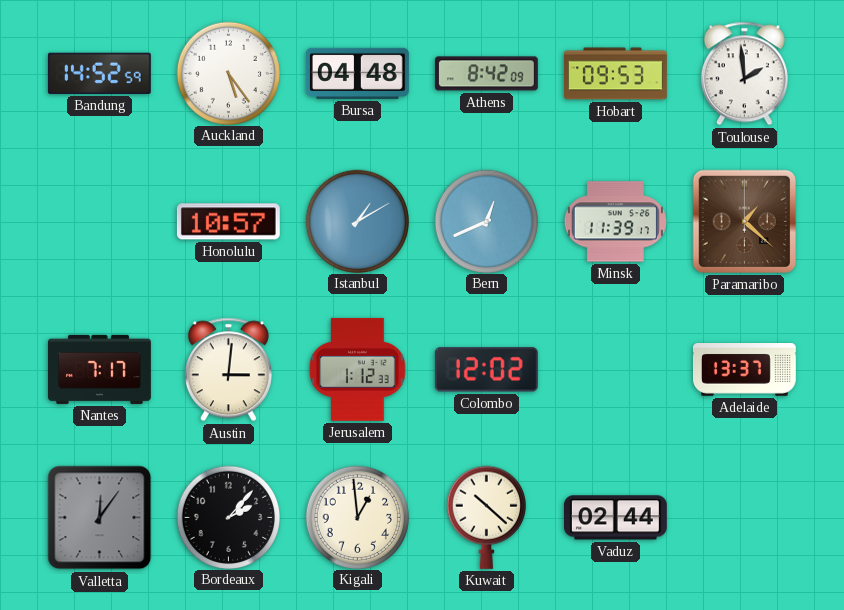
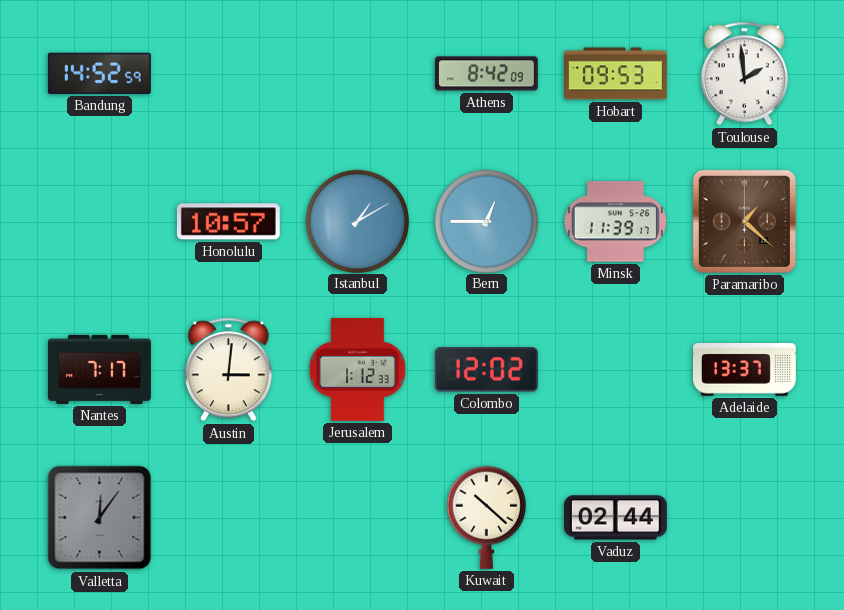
Auckland: 5:24 -> none (228, 73)
Bursa: 04:48 -> none (357, 73)
Bern: 12:41 -> 12:45 (486, 221)
Bordeaux: 2:07 -> none (228, 517)
Kigali: 12:59 -> none (357, 517)
